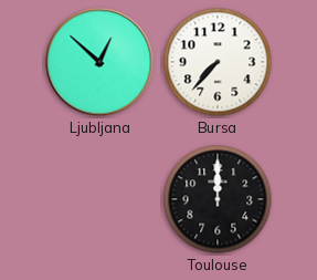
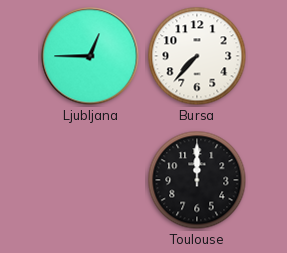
Ljubljana: 12:52 -> 12:45 (90, 56)
